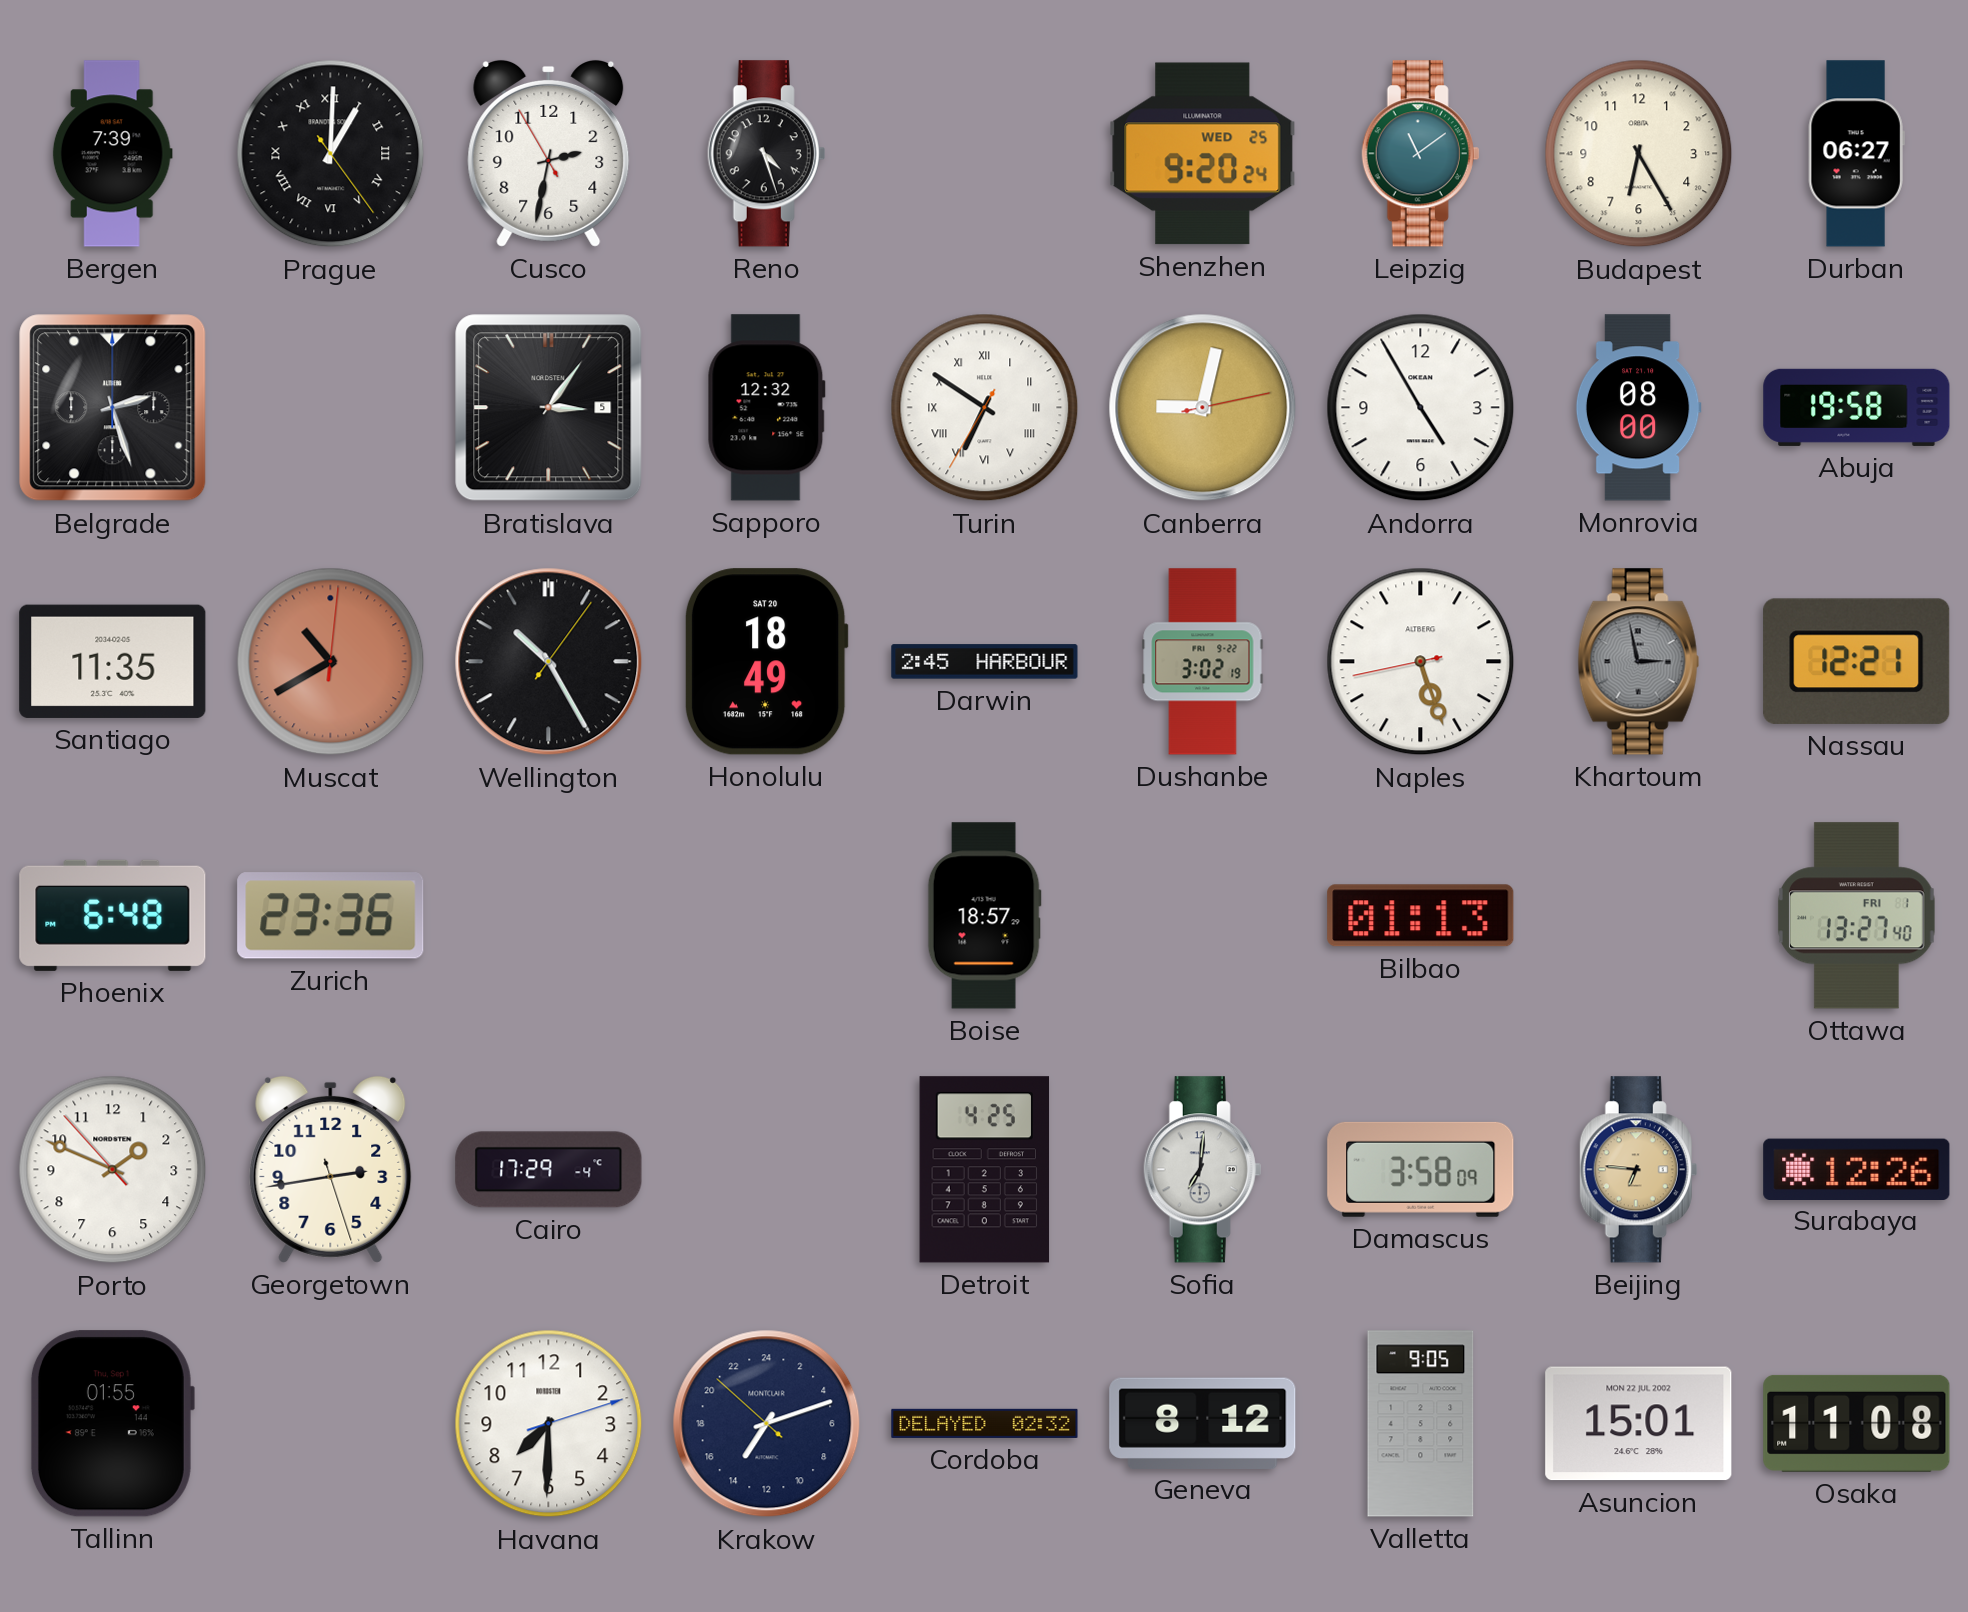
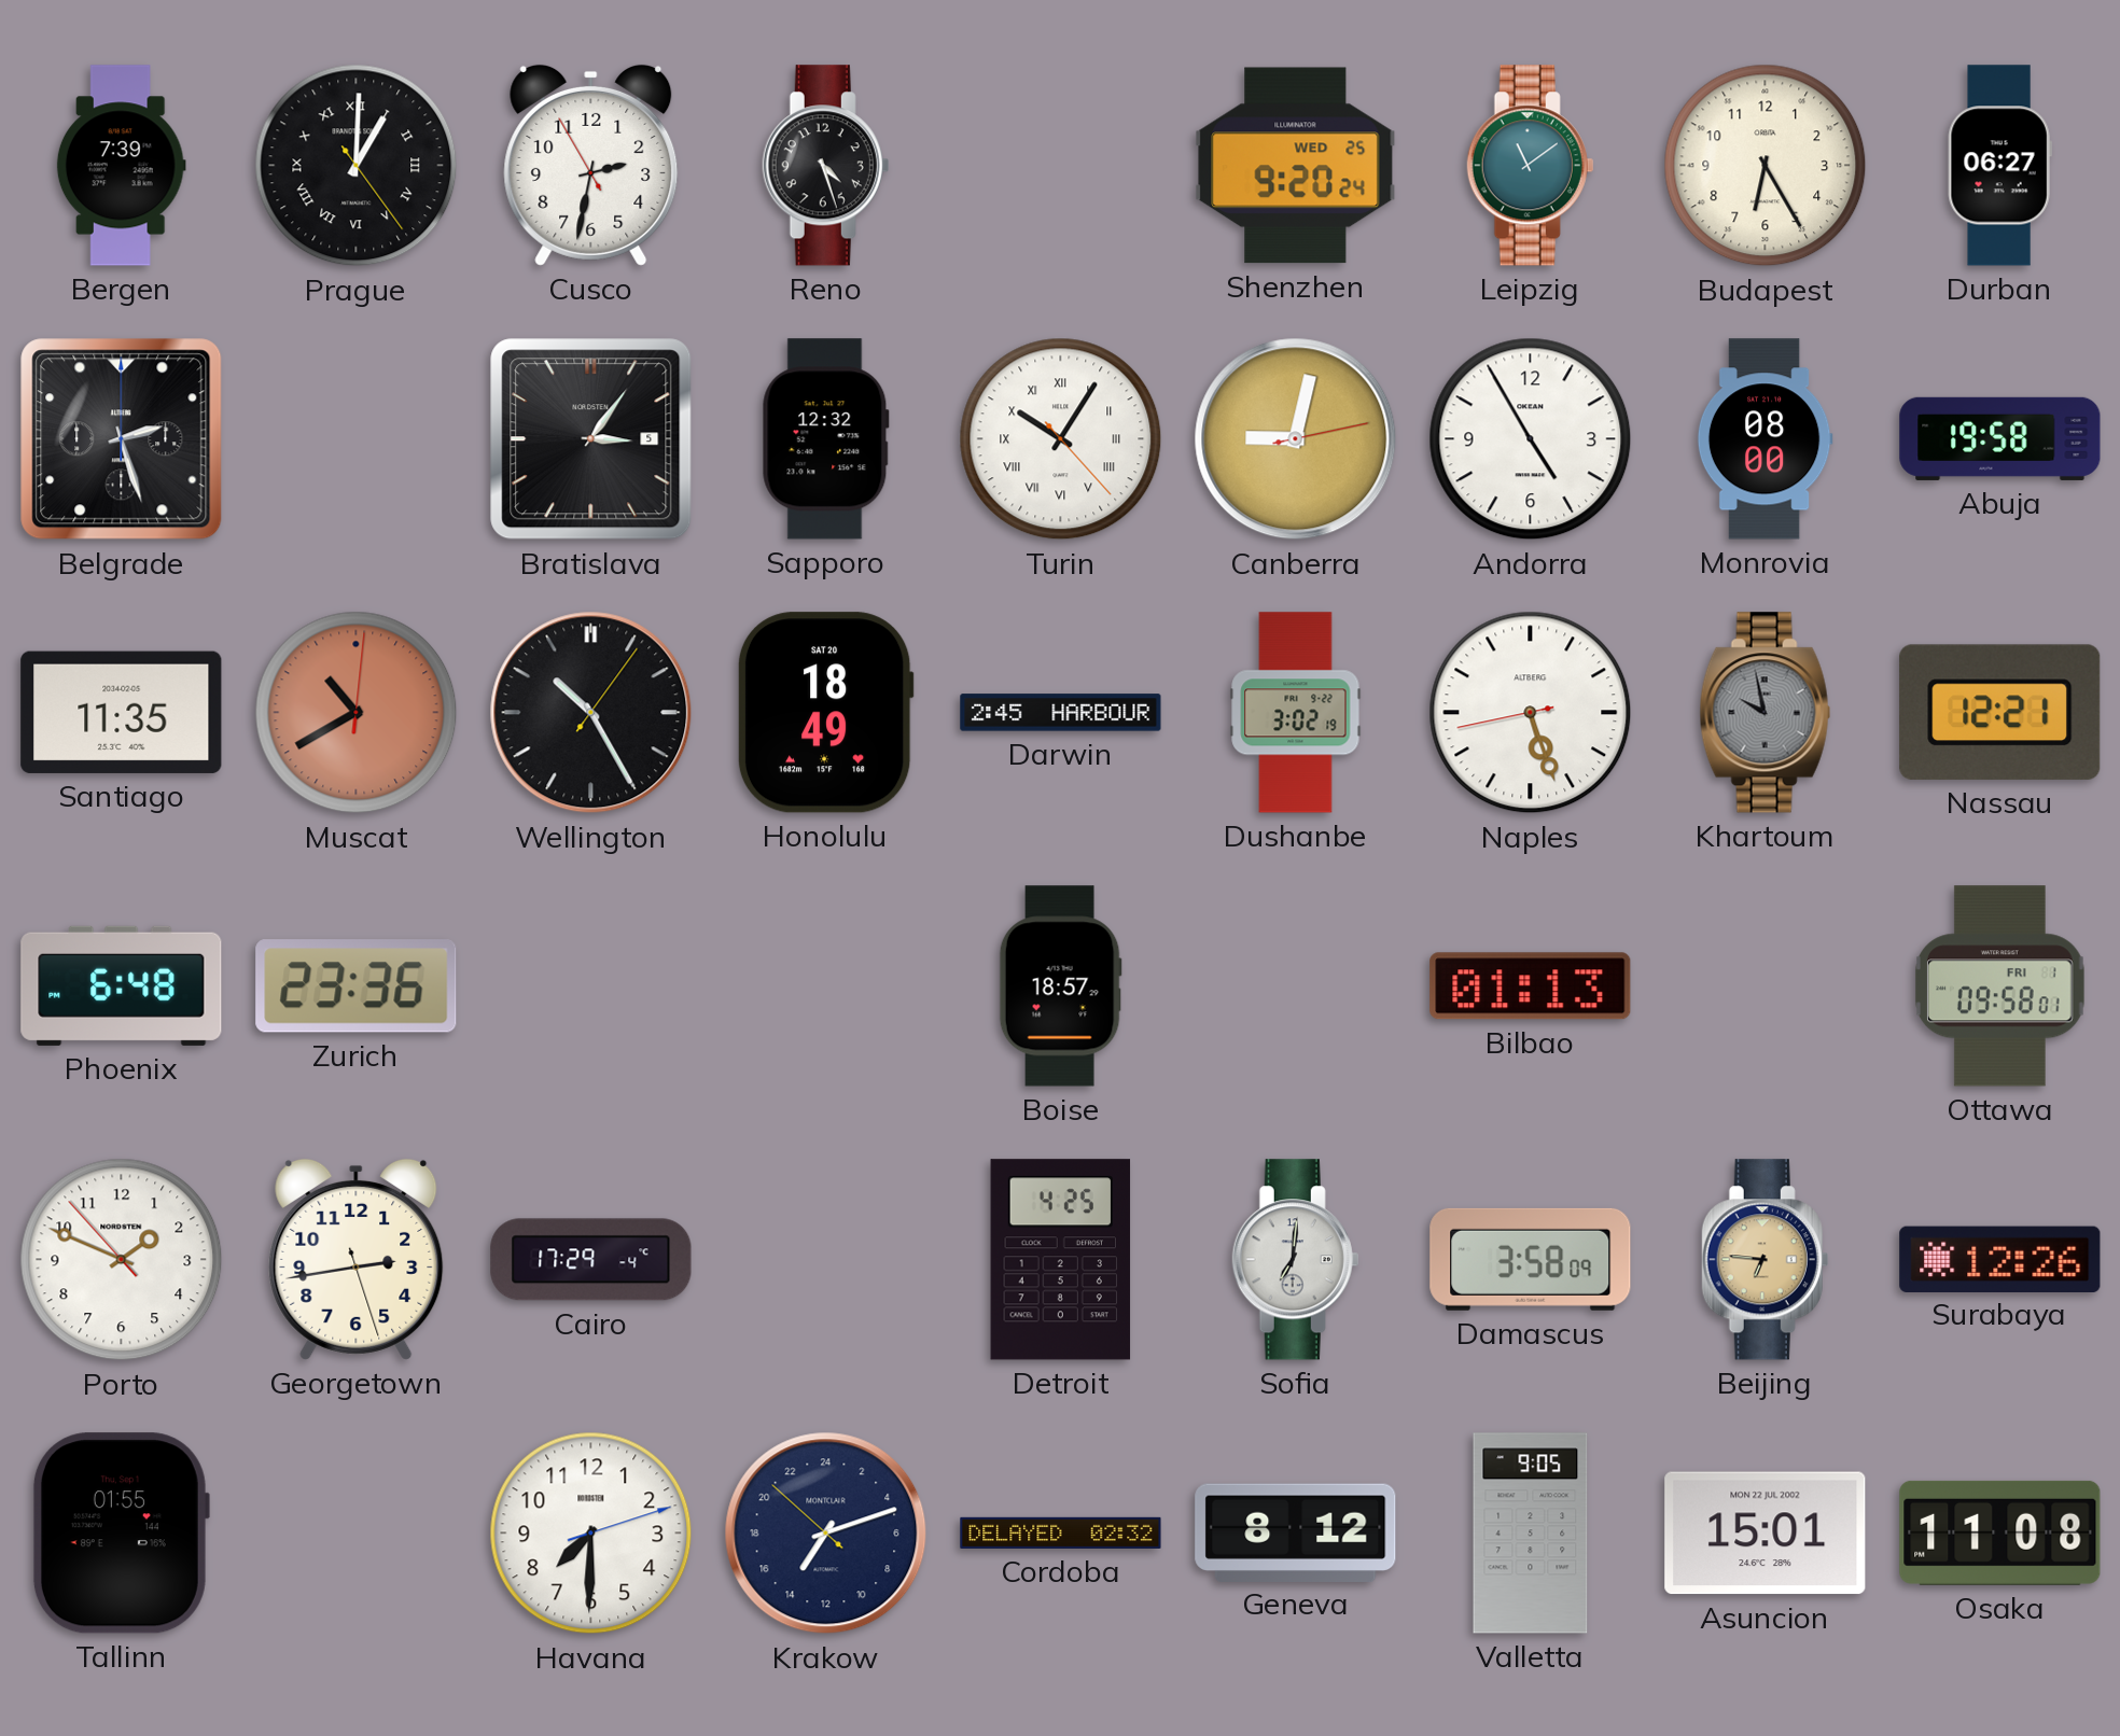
Turin: 6:50 -> 10:05 (1061, 439)
Khartoum: 2:58 -> 9:58 (1766, 713)
Ottawa: 13:27 -> 09:58 (2000, 986)
